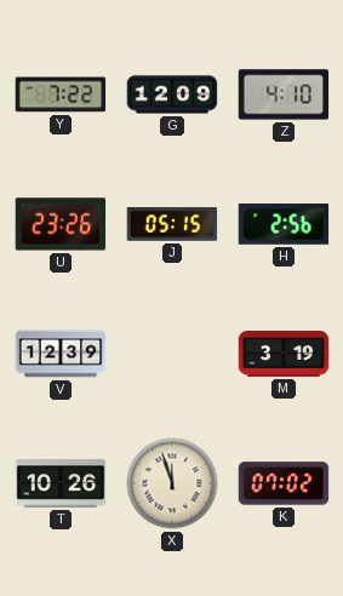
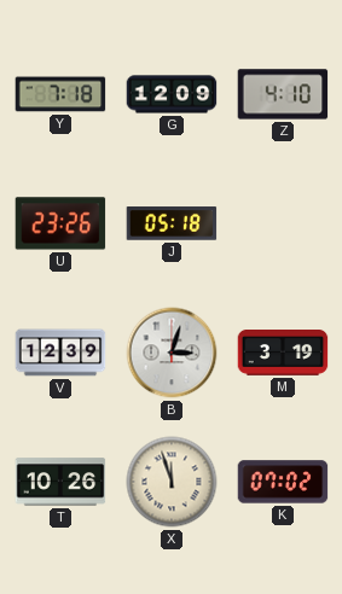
Y: 7:22 -> 7:18 (60, 94)
J: 05:15 -> 05:18 (172, 223)
H: 2:56 -> none (284, 224)
B: none -> 3:03 (172, 353)
